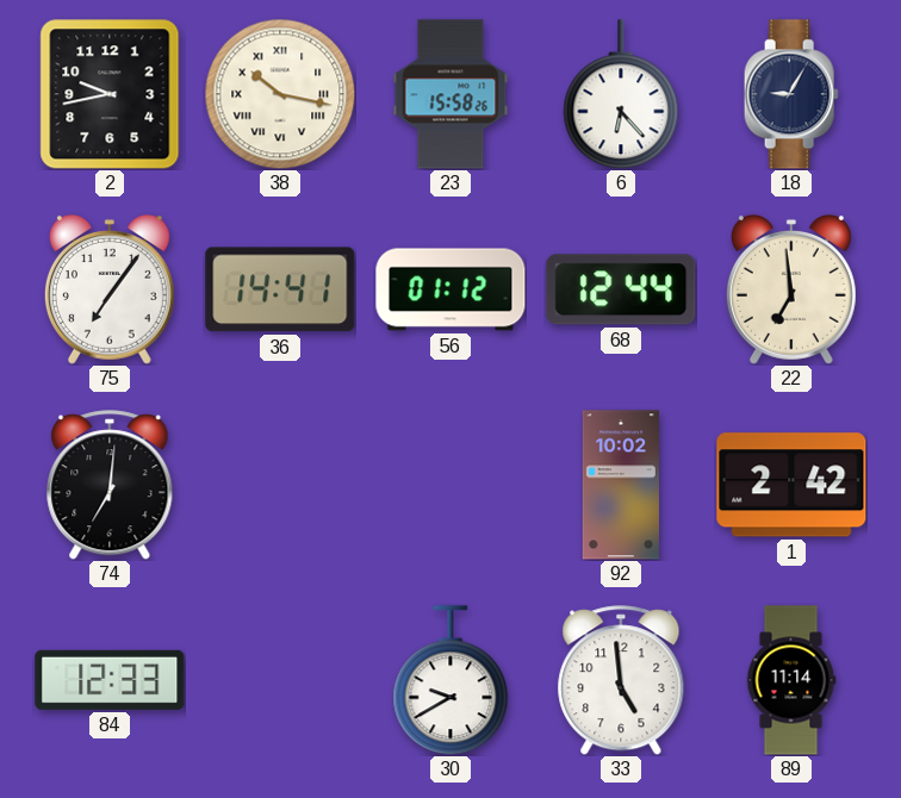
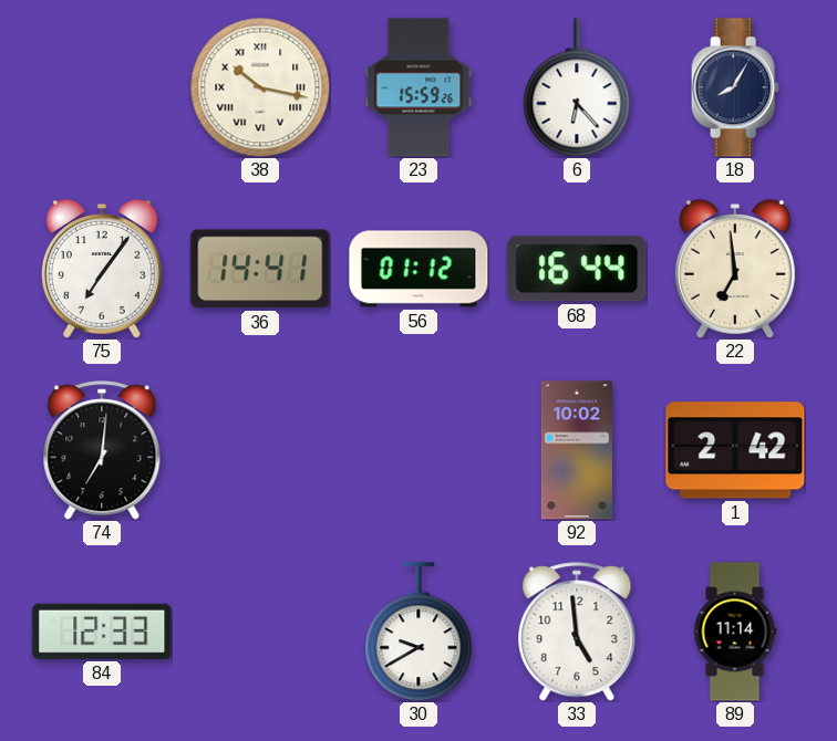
2: 9:43 -> none (110, 94)
23: 15:58 -> 15:59 (418, 87)
18: 9:05 -> 8:05 (735, 87)
68: 12:44 -> 16:44 (577, 269)
